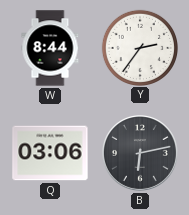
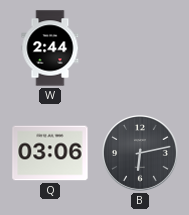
W: 8:44 -> 2:44 (50, 48)
Y: 2:36 -> none (139, 47)
